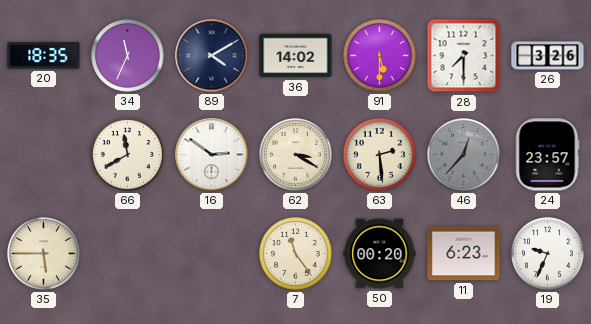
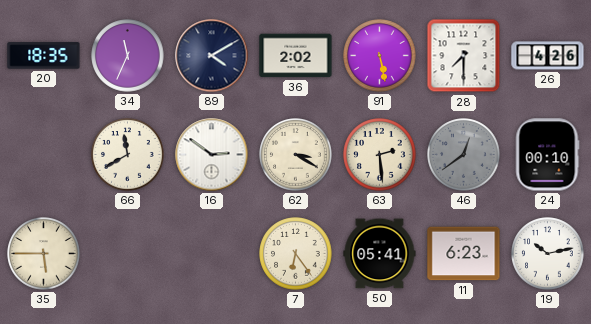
36: 14:02 -> 2:02 (296, 56)
91: 5:30 -> 5:28 (380, 56)
26: 3:26 -> 4:26 (548, 56)
46: 12:37 -> 12:39 (464, 155)
24: 23:57 -> 00:10 (547, 155)
7: 11:24 -> 6:24 (296, 254)
50: 00:20 -> 05:41 (380, 254)
19: 9:34 -> 10:13 (548, 254)
